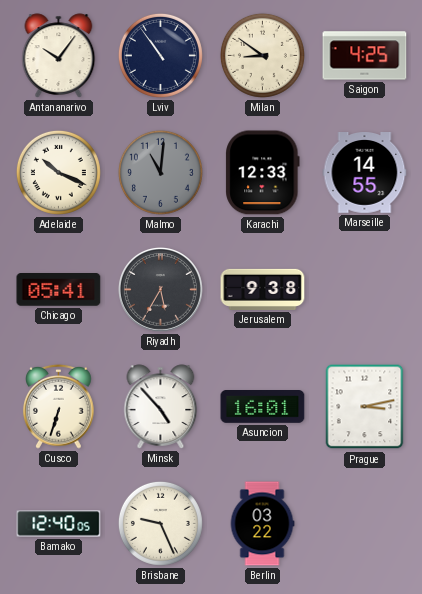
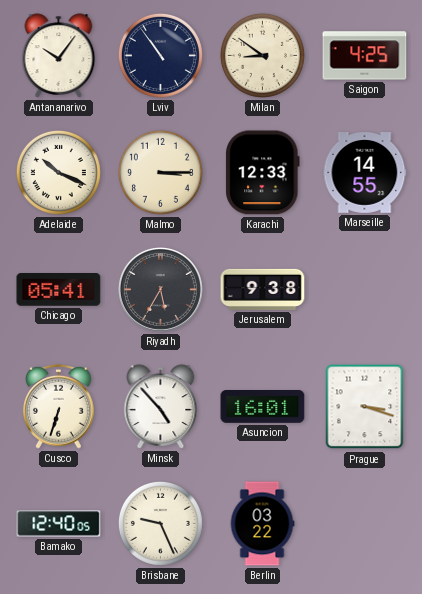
Malmo: 11:01 -> 3:15 (160, 172)
Malmo dial: grey -> cream (160, 172)
Prague: 3:13 -> 3:18 (365, 407)
